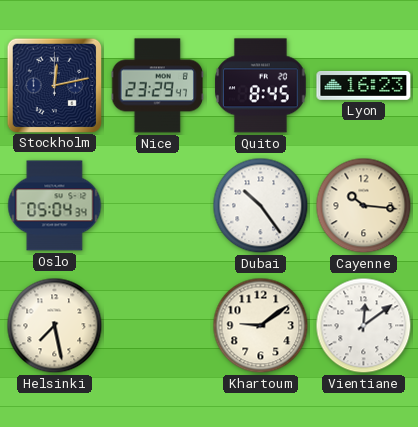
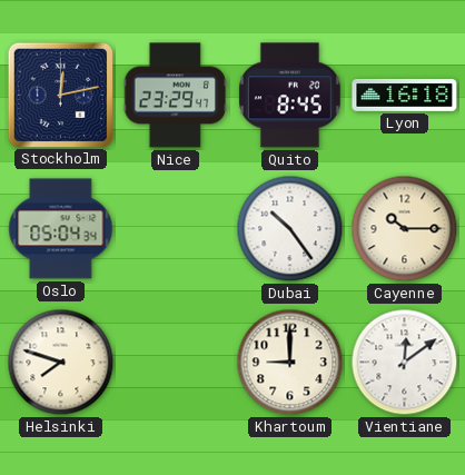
Lyon: 16:23 -> 16:18 (405, 96)
Cayenne: 10:16 -> 10:15 (405, 229)
Helsinki: 7:28 -> 7:48 (61, 363)
Khartoum: 9:09 -> 9:00 (290, 363)
